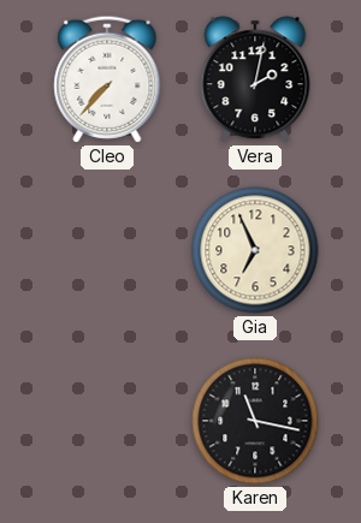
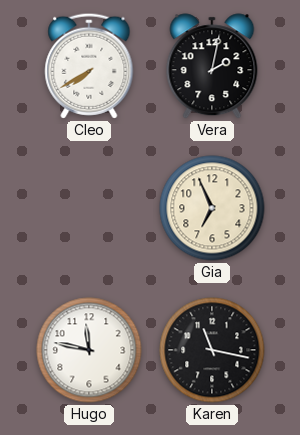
Cleo: 7:37 -> 7:40 (89, 66)
Hugo: none -> 11:47 (89, 350)
